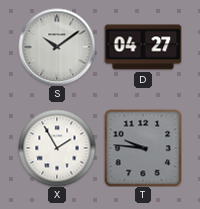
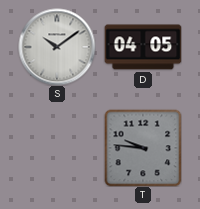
D: 04:27 -> 04:05 (143, 47)
X: 1:55 -> none (57, 148)
